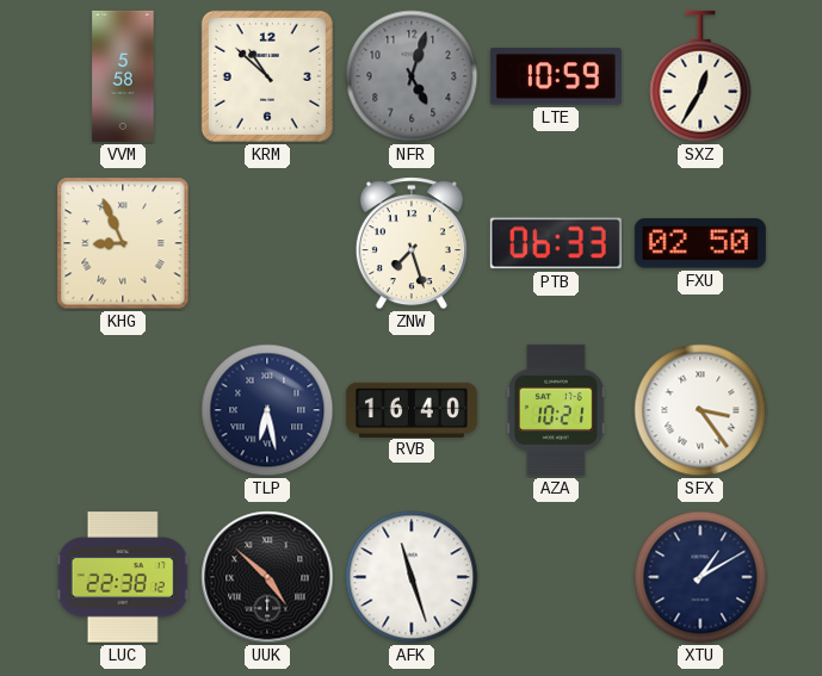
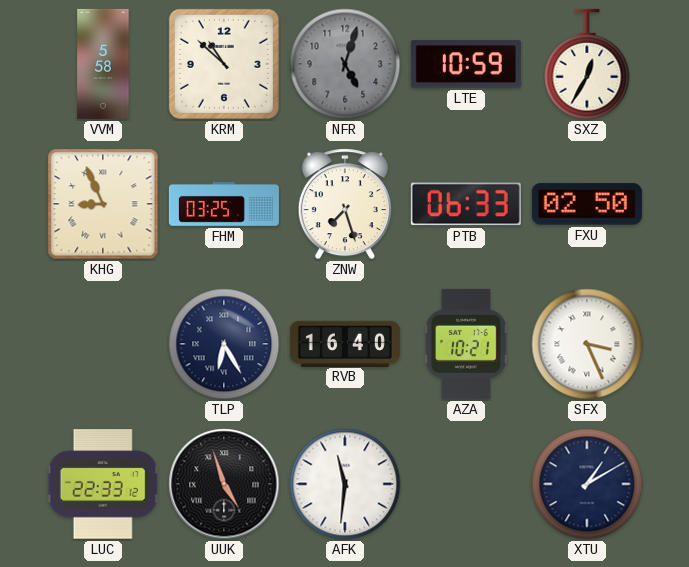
FHM: none -> 03:25 (224, 205)
TLP: 6:28 -> 6:25 (224, 344)
SFX: 3:24 -> 3:26 (587, 344)
LUC: 22:38 -> 22:33 (103, 484)
UUK: 4:52 -> 4:57 (224, 484)
AFK: 11:27 -> 11:31 (345, 484)
